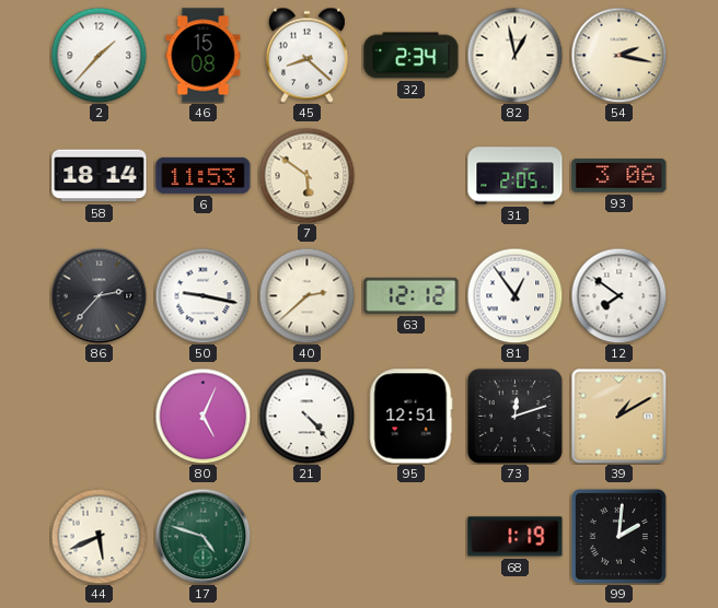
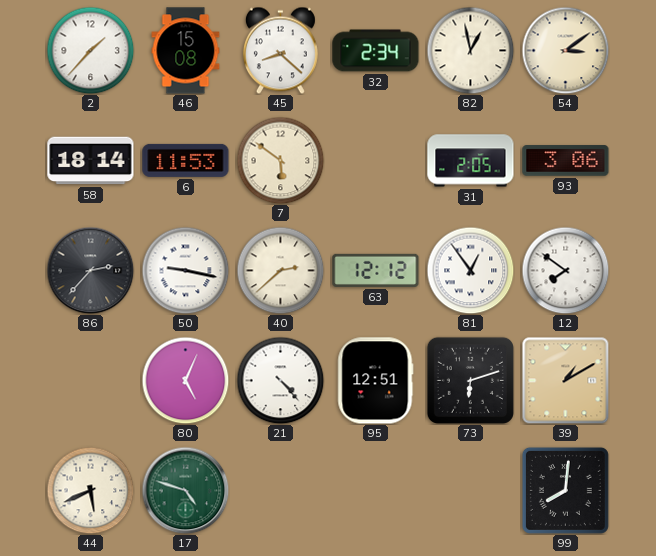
54: 2:17 -> 3:09 (565, 50)
73: 12:12 -> 6:12 (470, 380)
68: 1:19 -> none (516, 537)
99: 2:01 -> 8:01 (565, 490)
